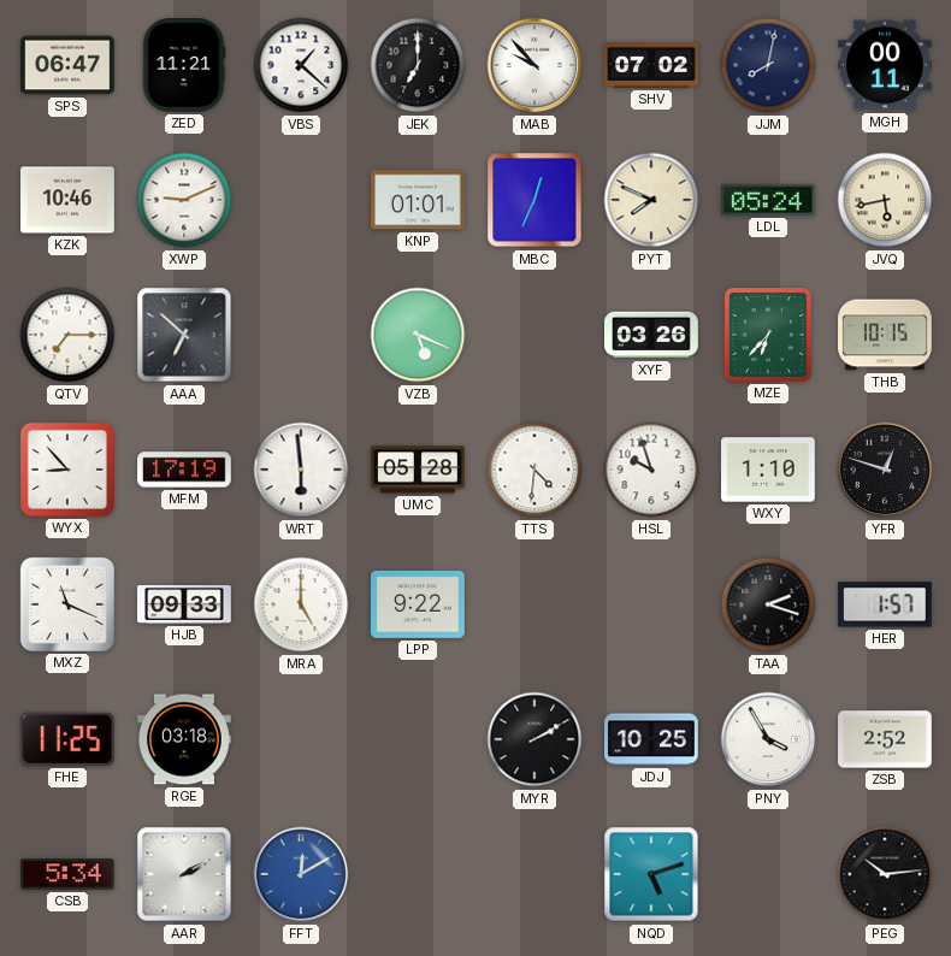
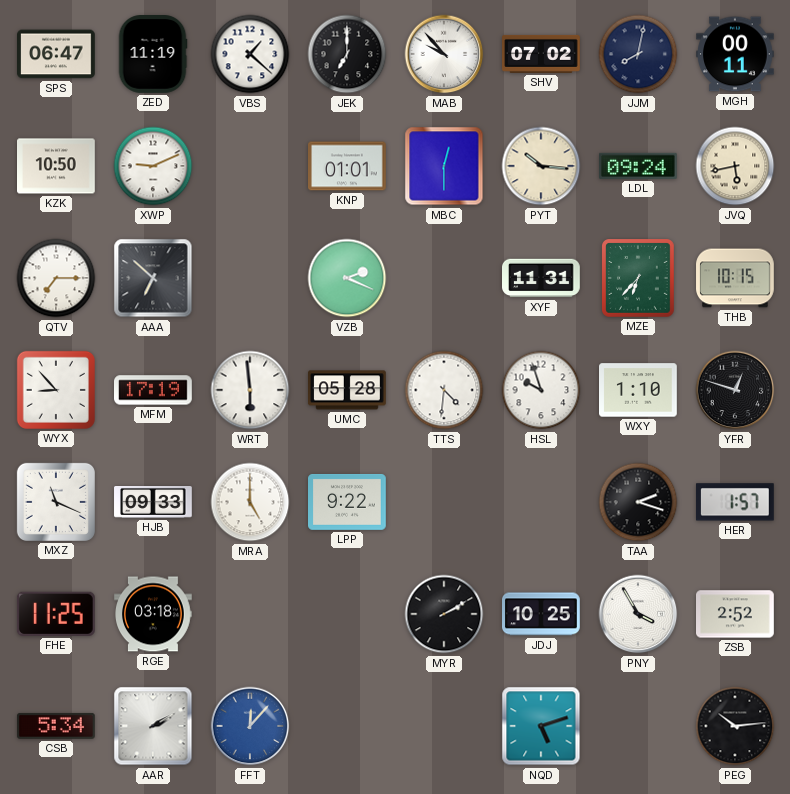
ZED: 11:21 -> 11:19 (153, 55)
KZK: 10:46 -> 10:50 (57, 166)
MBC: 12:34 -> 12:30 (444, 166)
PYT: 7:49 -> 10:16 (541, 166)
LDL: 05:24 -> 09:24 (639, 166)
VZB: 5:19 -> 2:19 (347, 278)
XYF: 03:26 -> 11:31 (542, 278)
FFT: 12:10 -> 12:07 (250, 726)
